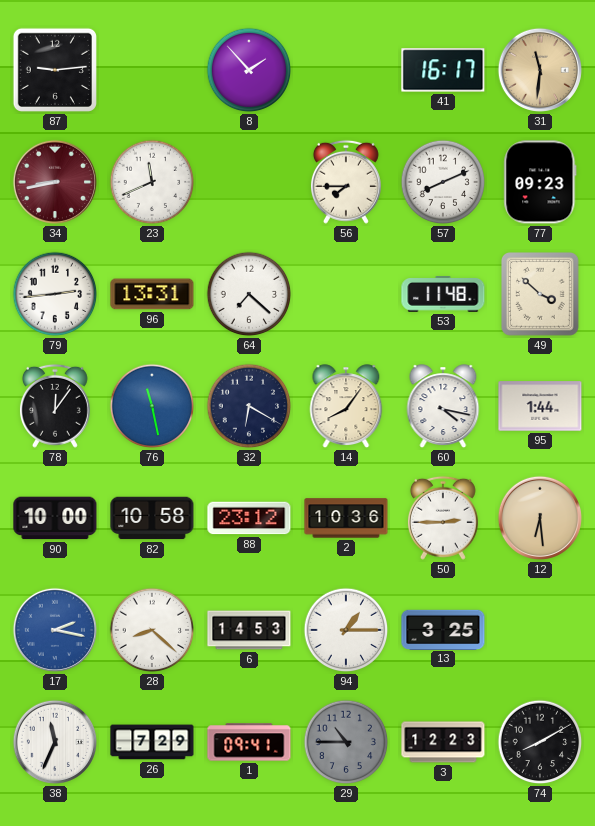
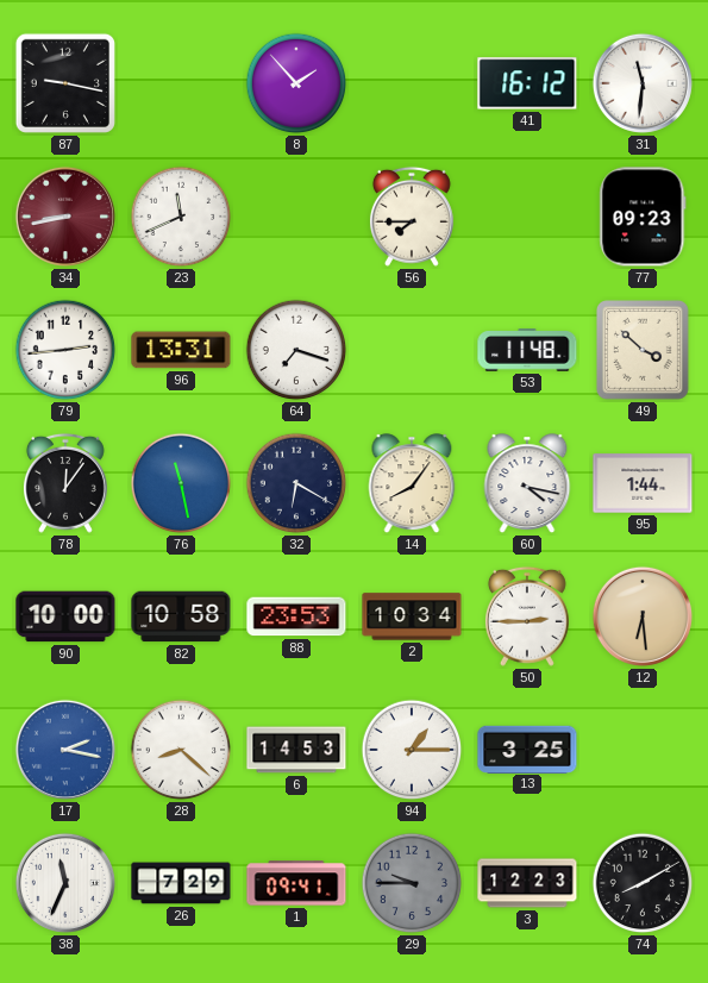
87: 9:14 -> 9:17 (65, 83)
41: 16:17 -> 16:12 (527, 83)
31 dial: champagne -> white (643, 83)
57: 8:11 -> none (443, 182)
64: 7:22 -> 7:18 (296, 350)
88: 23:12 -> 23:53 (296, 616)
2: 10:36 -> 10:34 (412, 616)
29: 10:45 -> 9:45 (412, 883)
